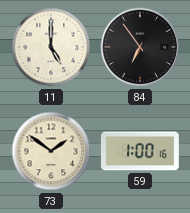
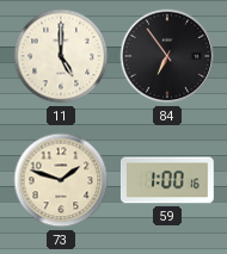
73: 1:51 -> 1:48 (61, 180)
